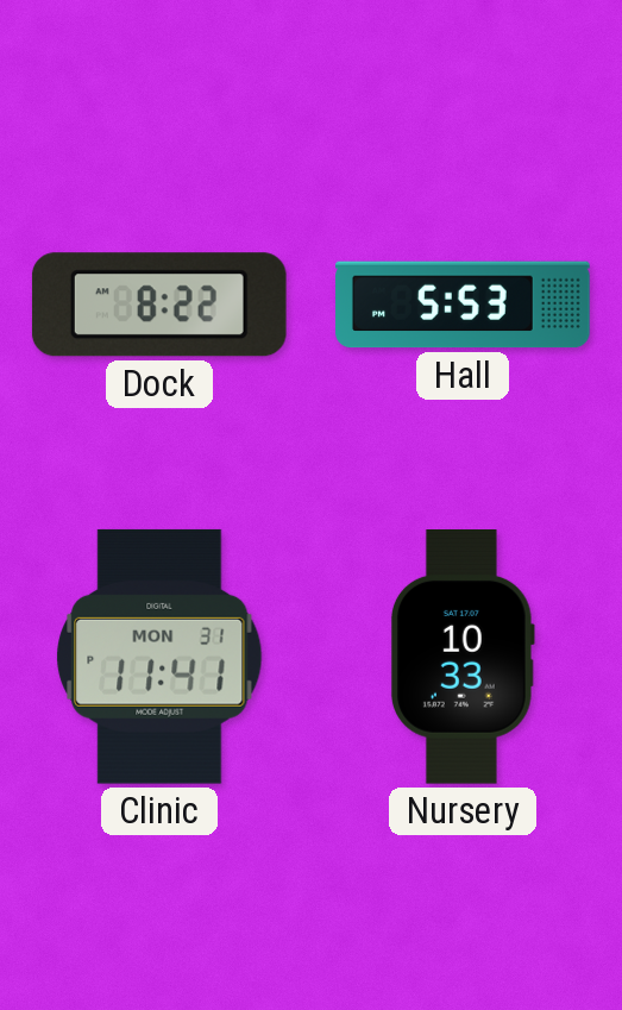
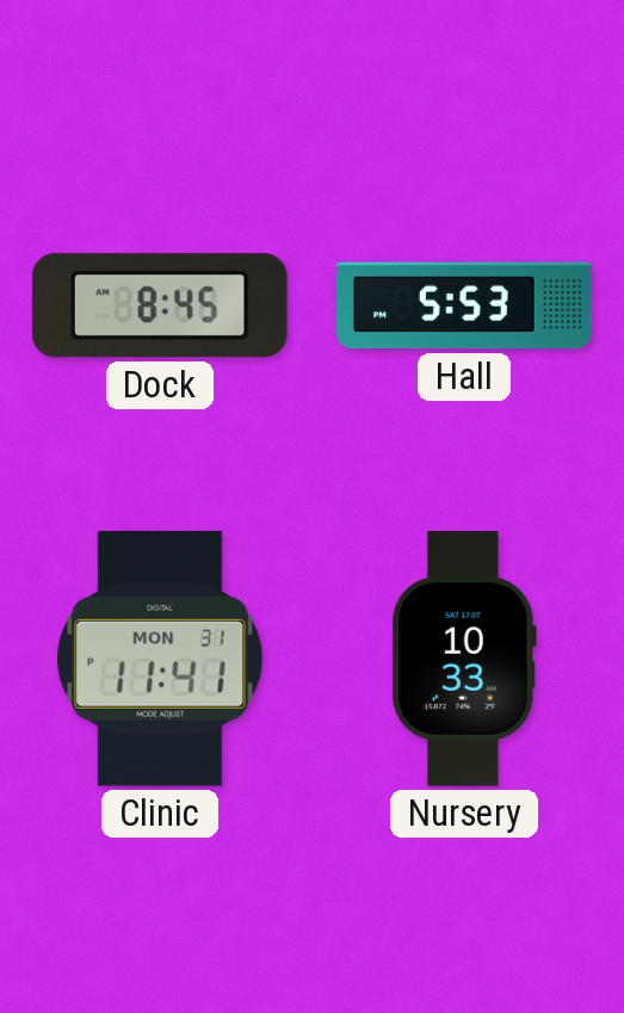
Dock: 8:22 -> 8:45 (160, 305)
